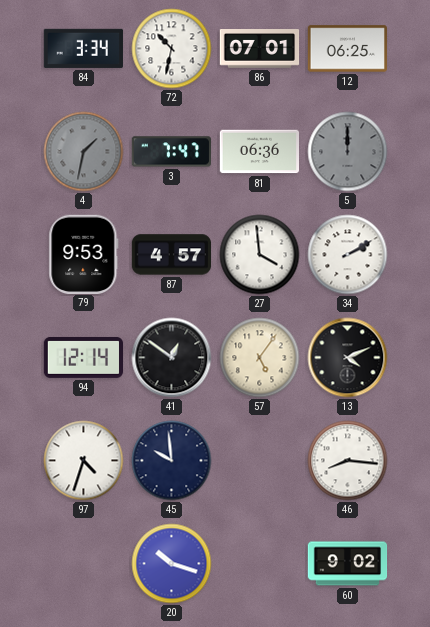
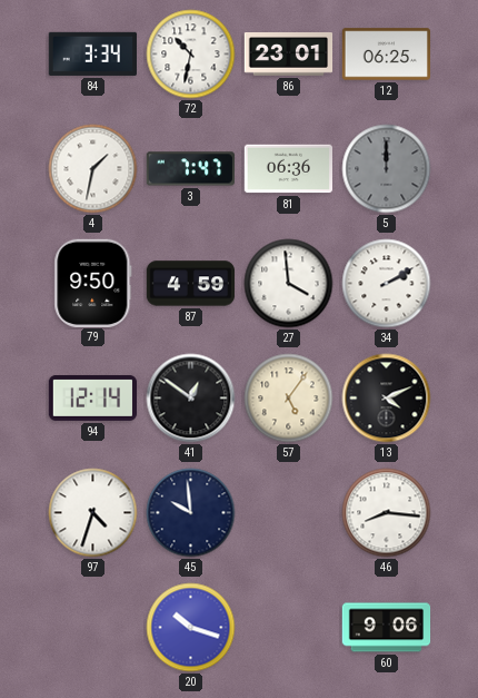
86: 07:01 -> 23:01 (289, 55)
4 dial: grey -> white (93, 169)
79: 9:53 -> 9:50 (93, 283)
87: 4:57 -> 4:59 (191, 284)
60: 9:02 -> 9:06 (387, 628)
